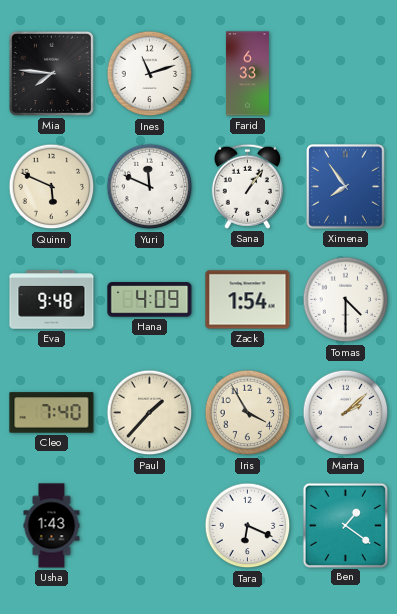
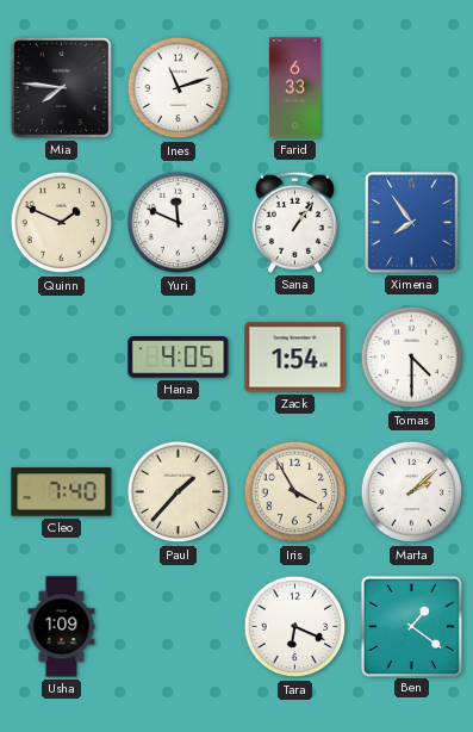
Quinn: 5:49 -> 1:49 (62, 223)
Eva: 9:48 -> none (52, 300)
Hana: 4:09 -> 4:05 (179, 358)
Usha: 1:43 -> 1:09 (62, 627)
